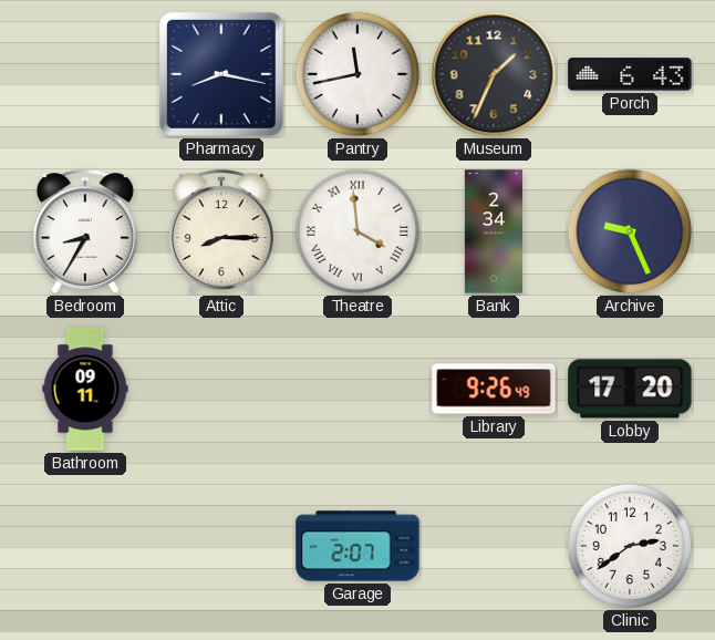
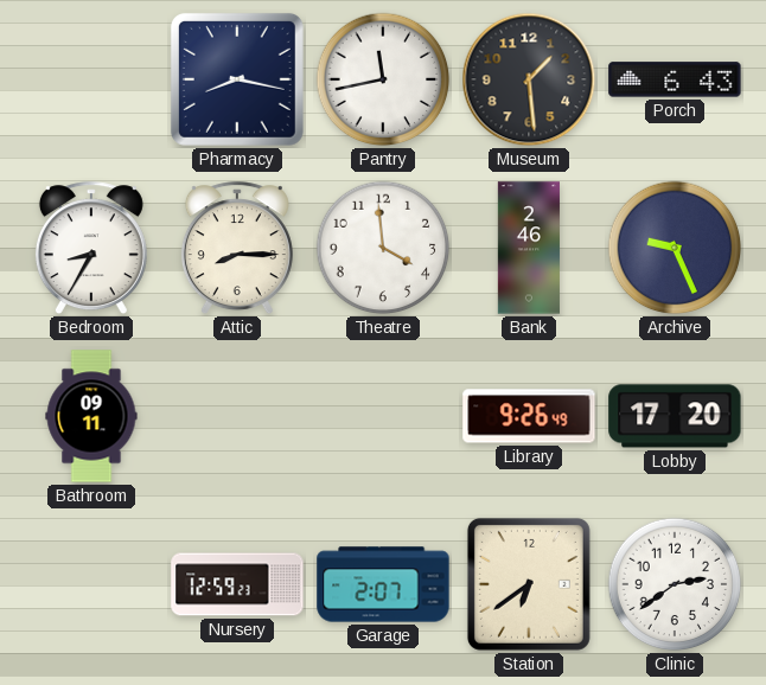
Museum: 1:34 -> 1:29 (529, 79)
Theatre numerals: Roman -> Arabic (383, 248)
Bank: 2:34 -> 2:46 (528, 248)
Nursery: none -> 12:59 (237, 584)
Station: none -> 6:39 (529, 584)
